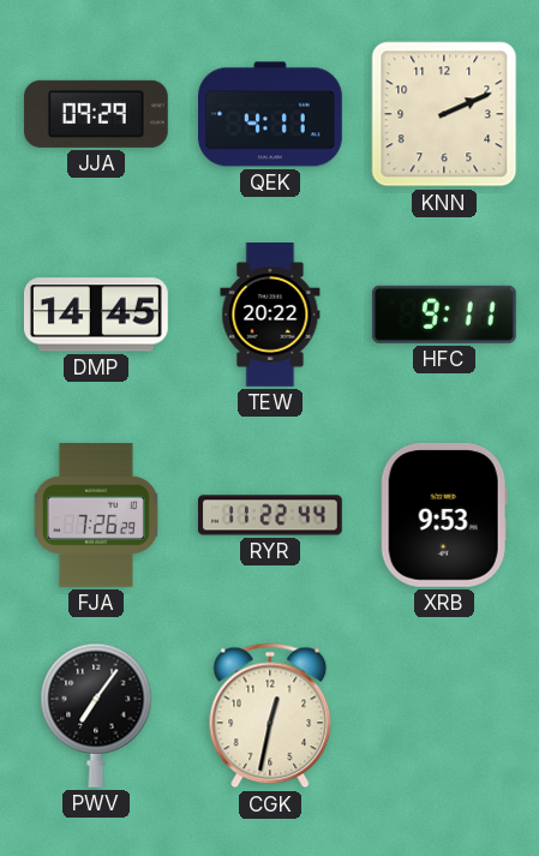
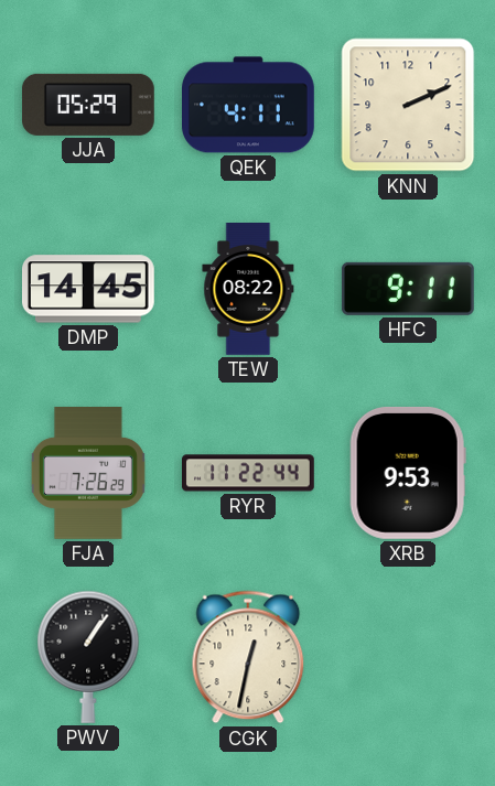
JJA: 09:29 -> 05:29 (88, 105)
TEW: 20:22 -> 08:22 (248, 290)
PWV: 7:06 -> 1:06 (88, 657)
